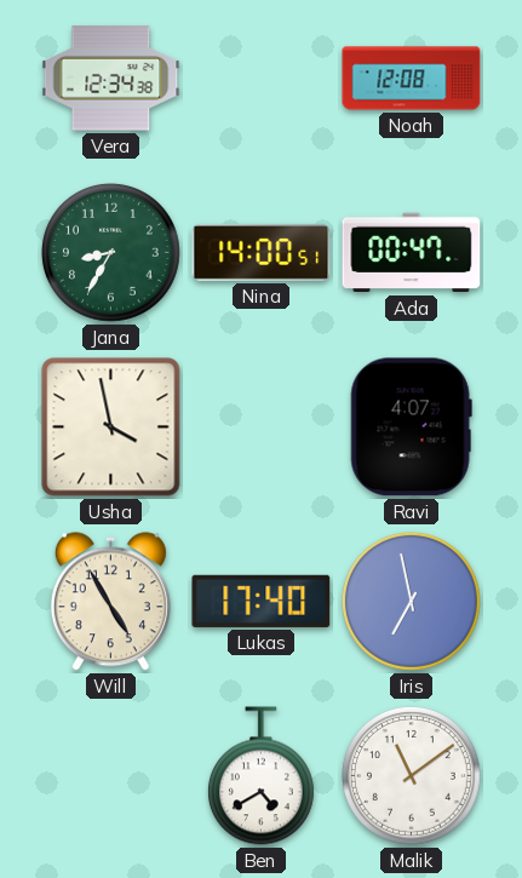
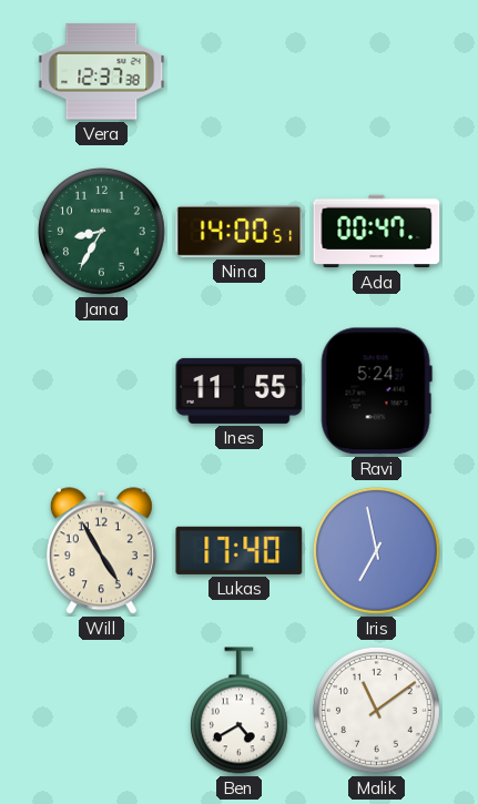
Vera: 12:34 -> 12:37 (102, 72)
Noah: 12:08 -> none (412, 79)
Usha: 3:58 -> none (111, 427)
Ines: none -> 11:55 (240, 390)
Ravi: 4:07 -> 5:24 (376, 391)
